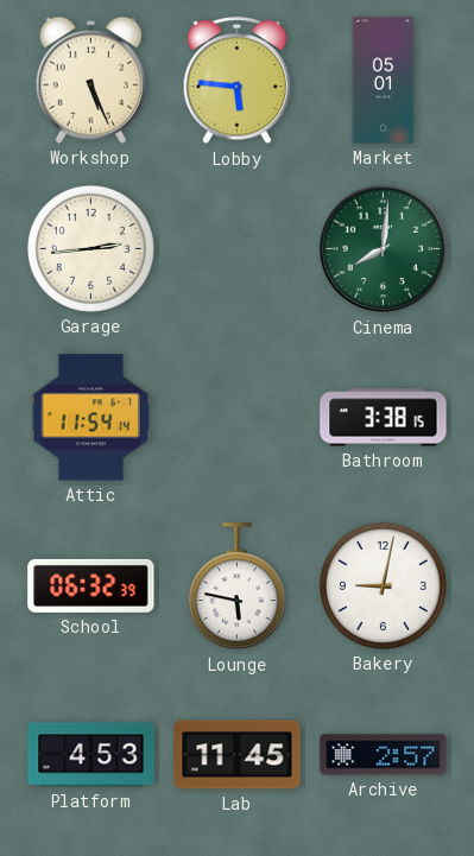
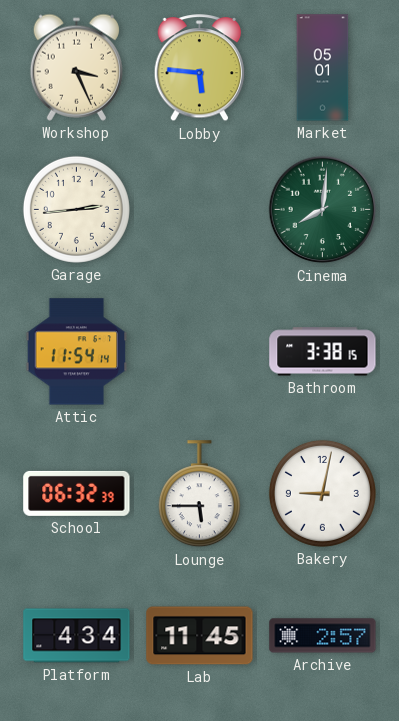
Workshop: 5:26 -> 3:26 (76, 67)
Lounge: 5:47 -> 5:45 (199, 494)
Platform: 4:53 -> 4:34 (77, 636)
